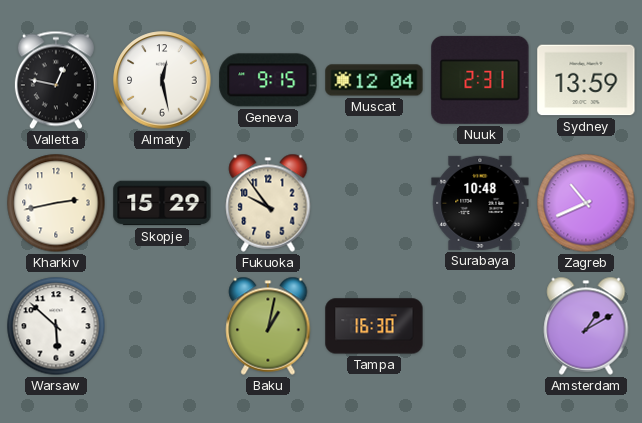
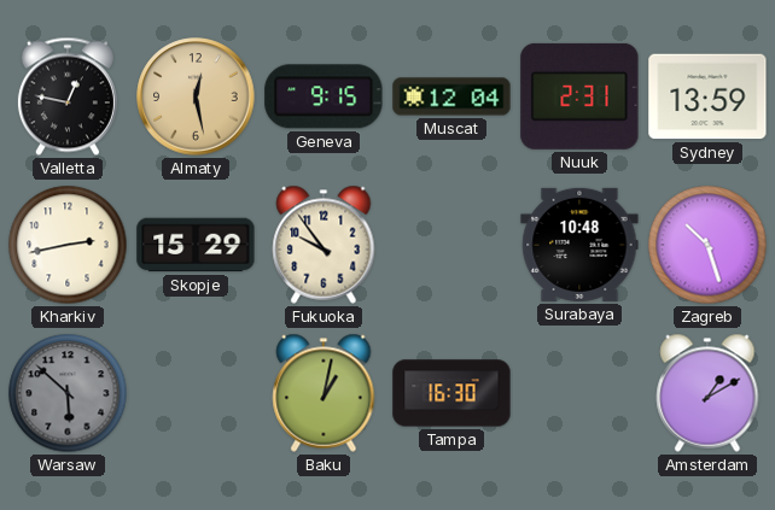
Almaty dial: white -> champagne (196, 96)
Zagreb: 10:41 -> 10:27 (707, 245)
Warsaw dial: white -> grey (68, 393)
